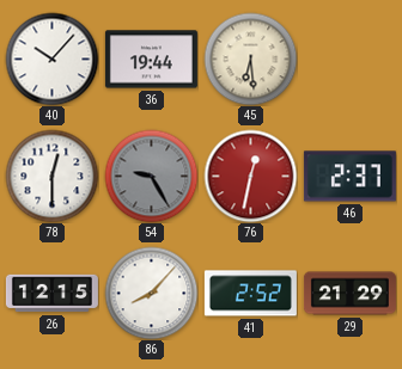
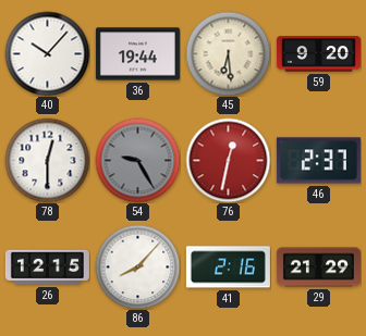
59: none -> 9:20 (318, 54)
41: 2:52 -> 2:16 (228, 267)
